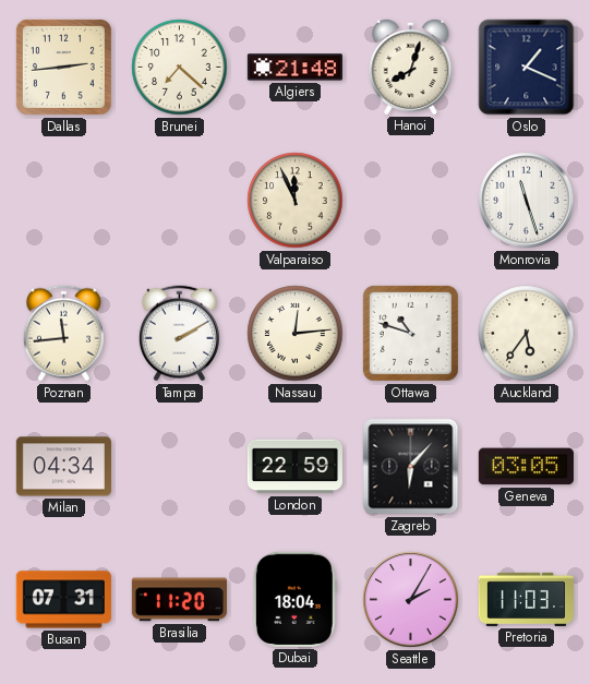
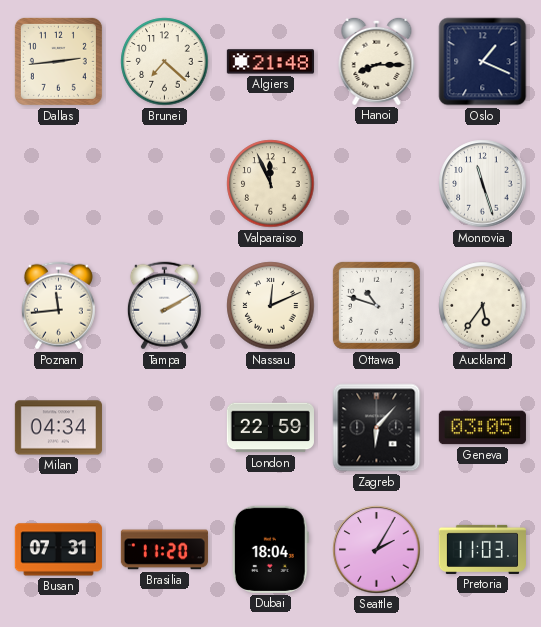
Hanoi: 8:03 -> 8:15 (377, 61)
Nassau: 12:14 -> 12:11 (271, 306)
